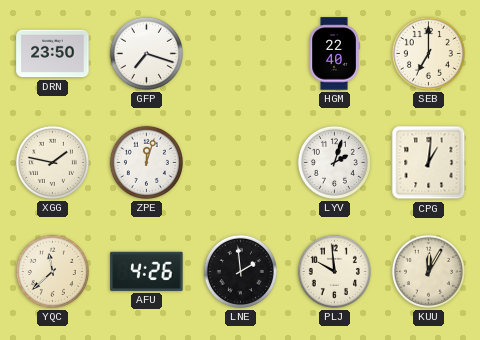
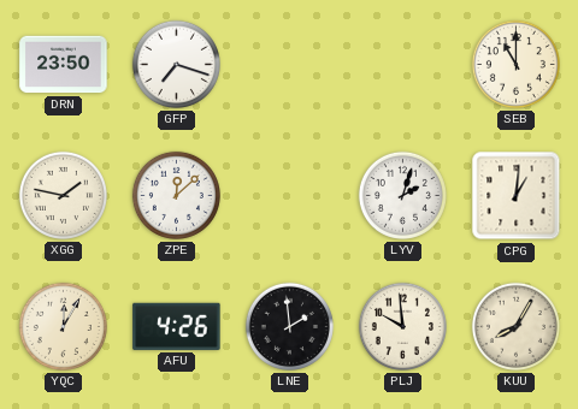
HGM: 22:40 -> none (334, 54)
SEB: 7:00 -> 11:00 (515, 64)
ZPE: 12:03 -> 12:08 (176, 195)
YQC: 11:38 -> 12:05 (63, 326)
KUU: 12:05 -> 8:05 (515, 326)
